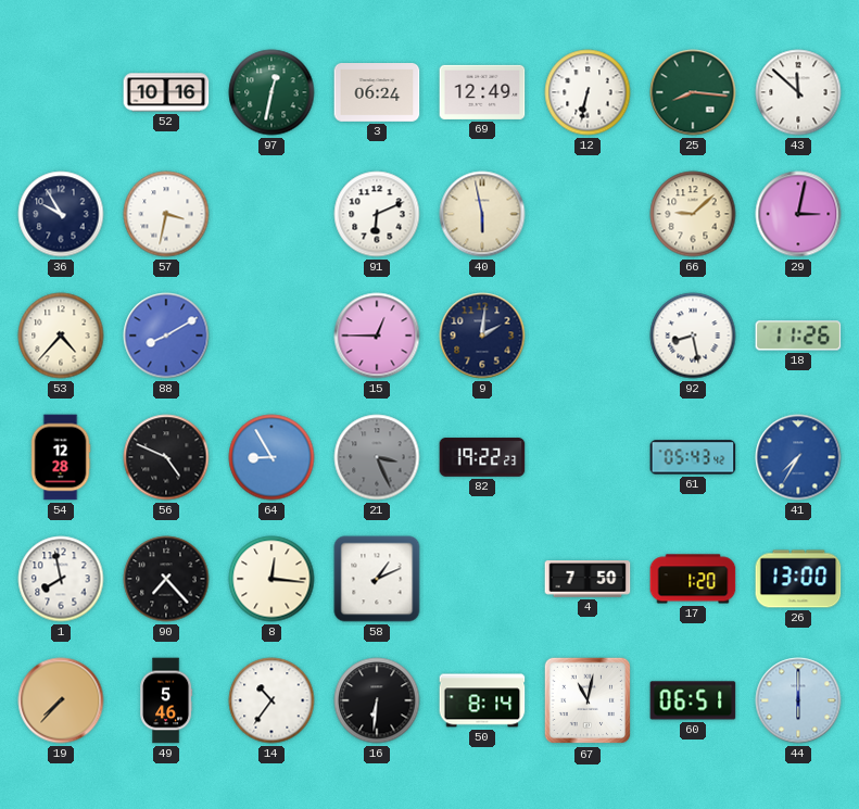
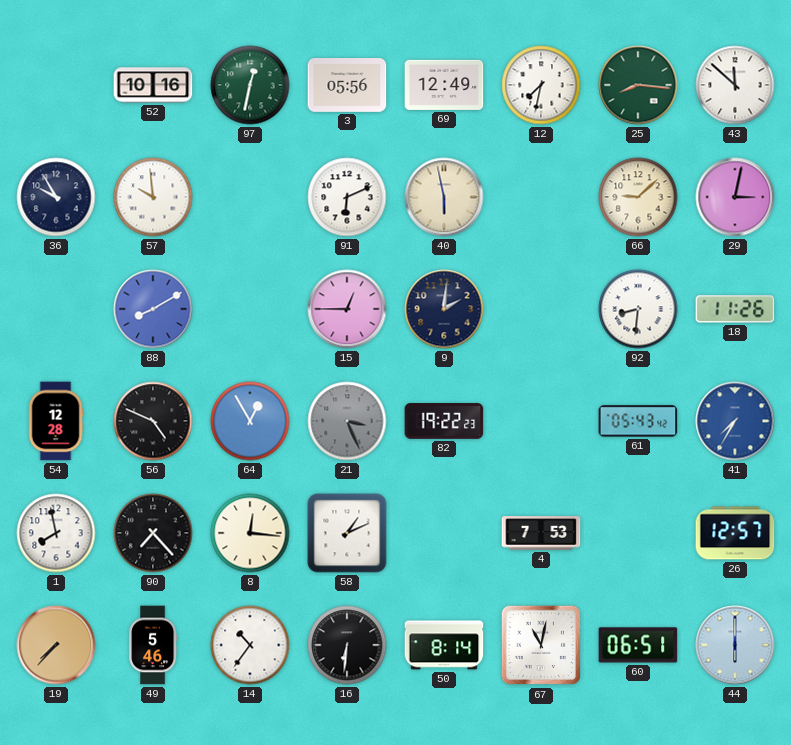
3: 06:24 -> 05:56 (347, 86)
12: 6:32 -> 7:32 (541, 85)
57: 3:32 -> 9:59 (153, 197)
53: 4:37 -> none (61, 336)
92: 8:28 -> 8:31 (638, 309)
64: 8:55 -> 12:55 (250, 421)
4: 7:50 -> 7:53 (541, 533)
17: 1:20 -> none (693, 579)
26: 13:00 -> 12:57 (735, 533)
